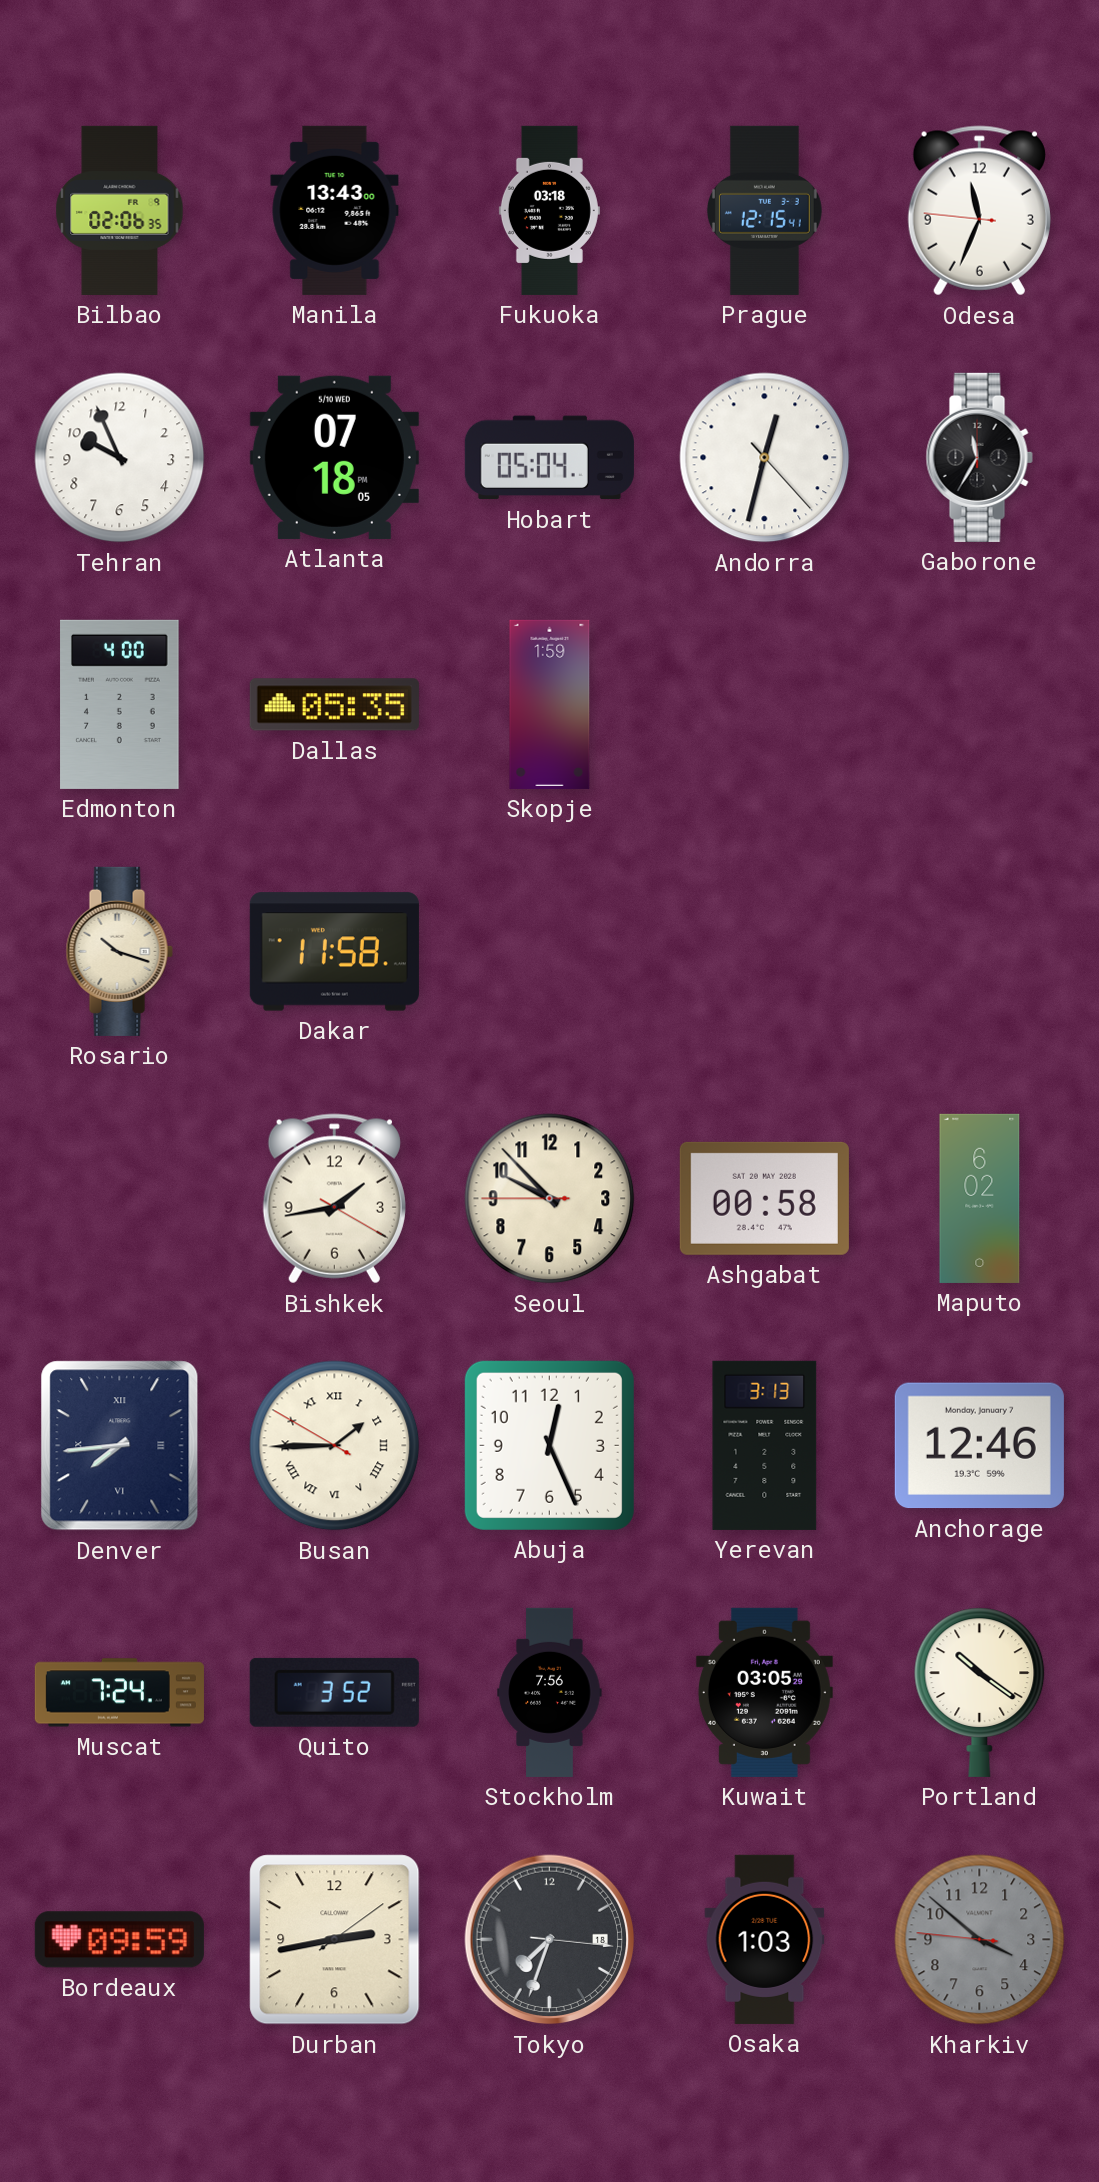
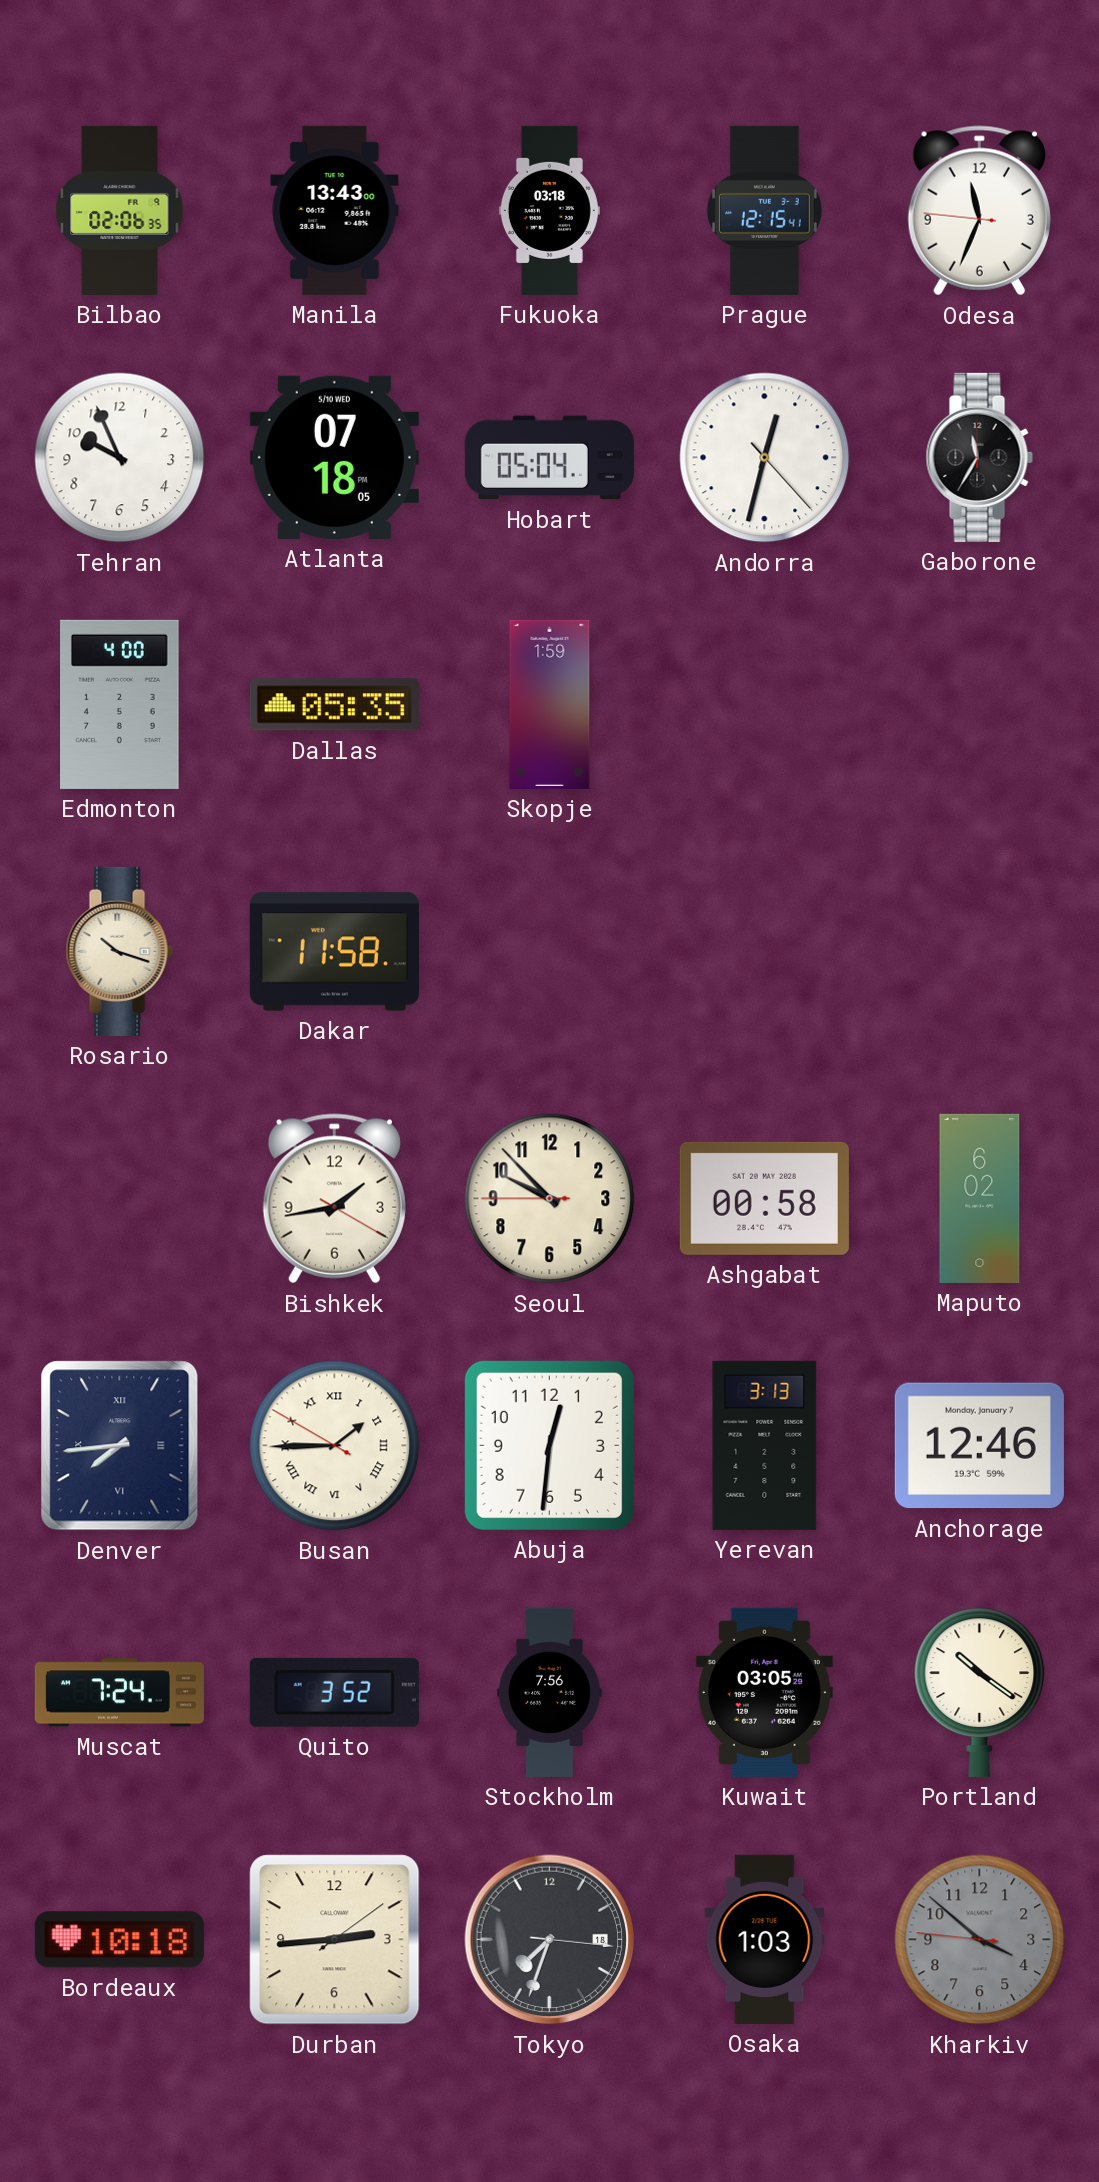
Abuja: 12:26 -> 12:31 (549, 1445)
Bordeaux: 09:59 -> 10:18 (119, 1940)
Durban: 2:43 -> 2:44 (335, 1940)
